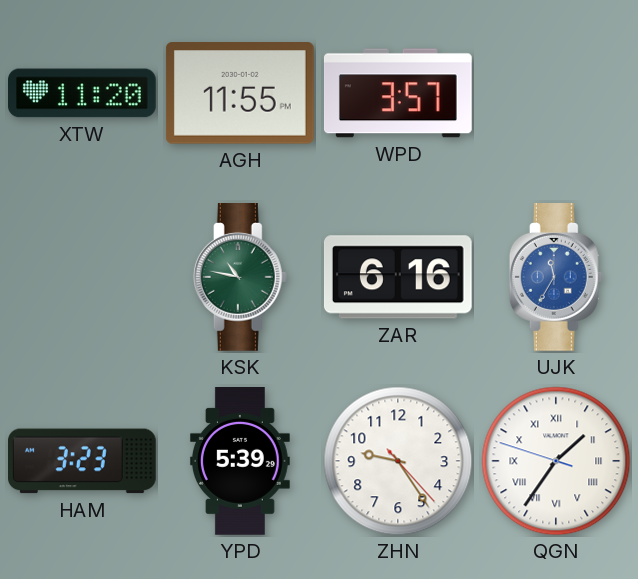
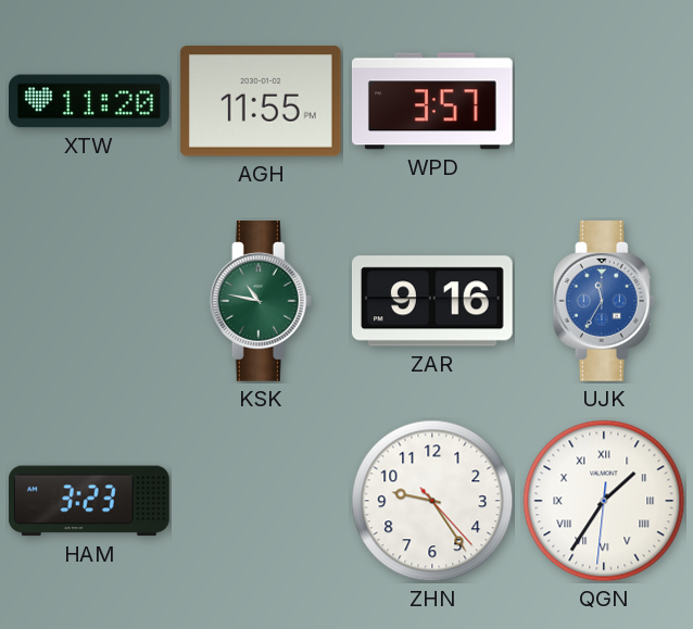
ZAR: 6:16 -> 9:16 (432, 301)
YPD: 5:39 -> none (240, 462)
QGN: 1:35:48 -> 1:35:31 (604, 501)
